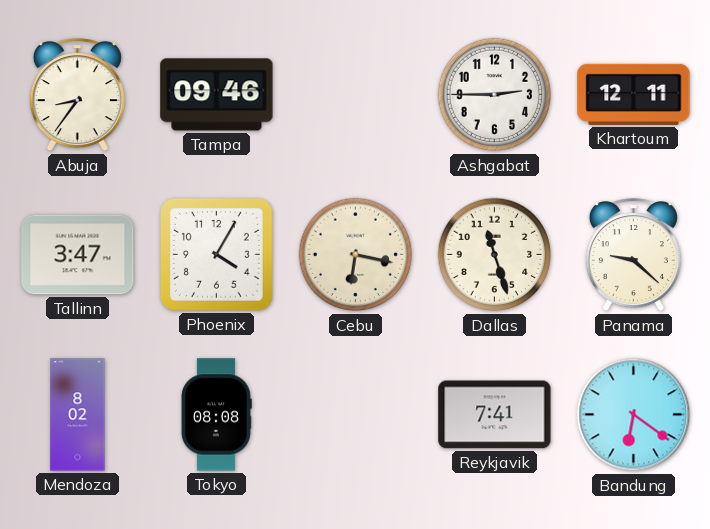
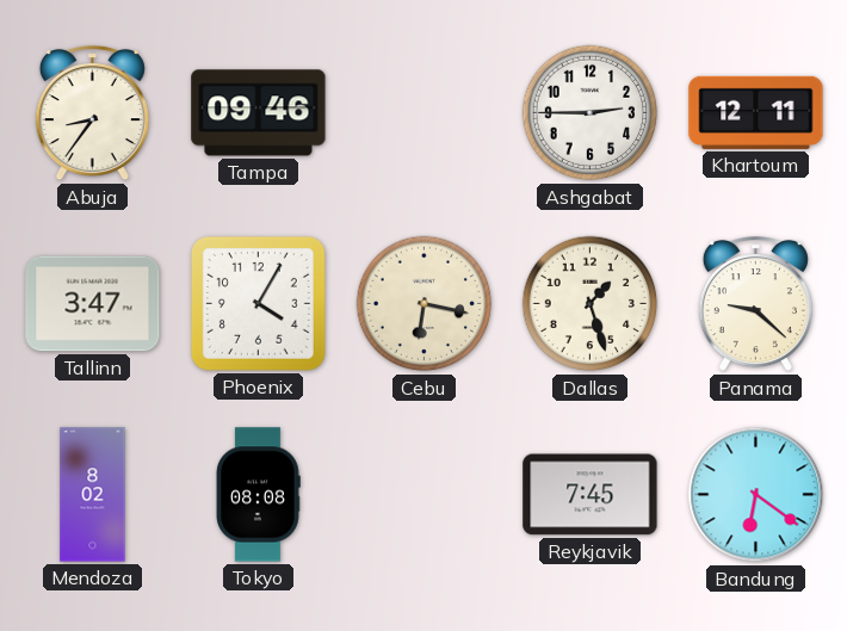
Dallas: 11:27 -> 1:27 (591, 304)
Reykjavik: 7:41 -> 7:45 (591, 495)
